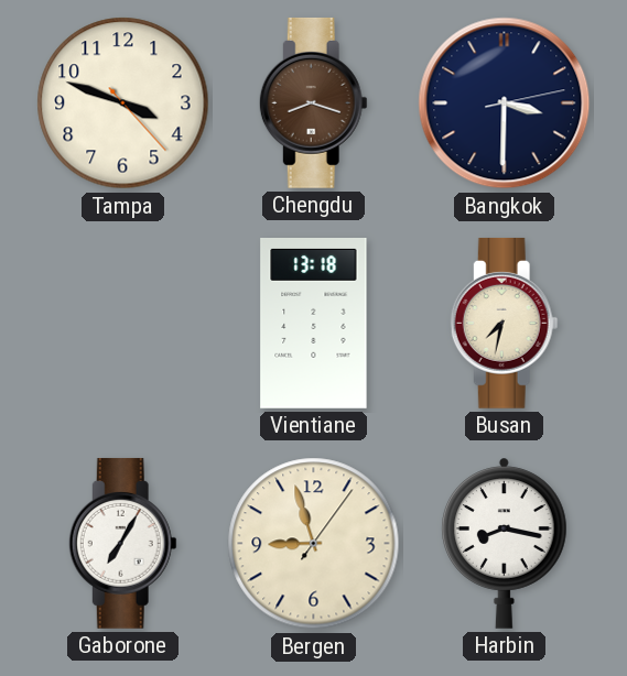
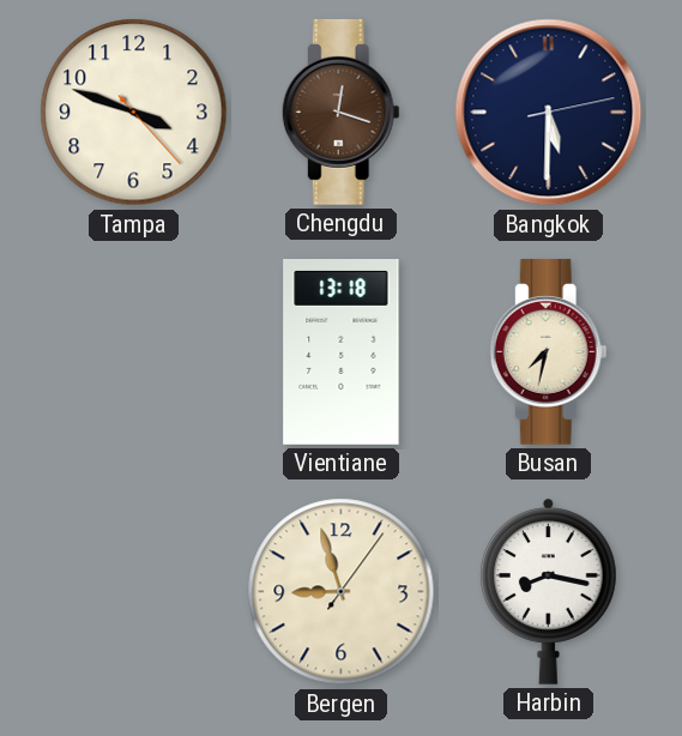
Chengdu: 8:18 -> 12:18 (340, 111)
Bangkok: 3:30 -> 5:30 (549, 113)
Gaborone: 7:05 -> none (122, 543)
